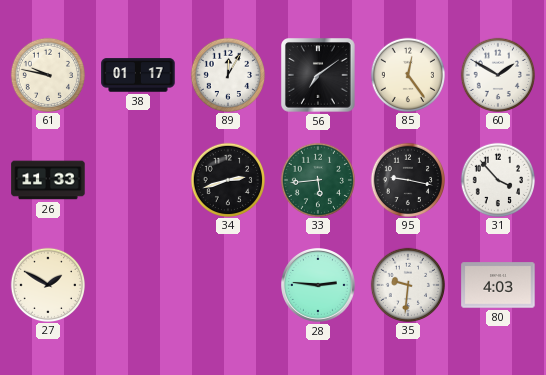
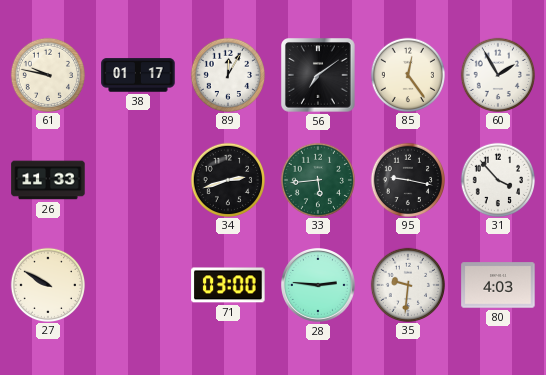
60: 1:50 -> 1:55 (497, 74)
27: 1:50 -> 9:50 (47, 284)
71: none -> 03:00 (228, 285)
